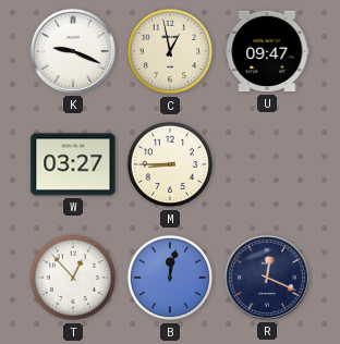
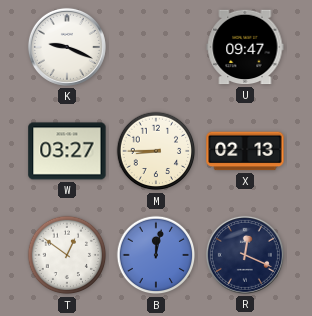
C: 12:58 -> none (170, 51)
X: none -> 02:13 (245, 151)
T: 12:53 -> 12:51 (67, 255)
